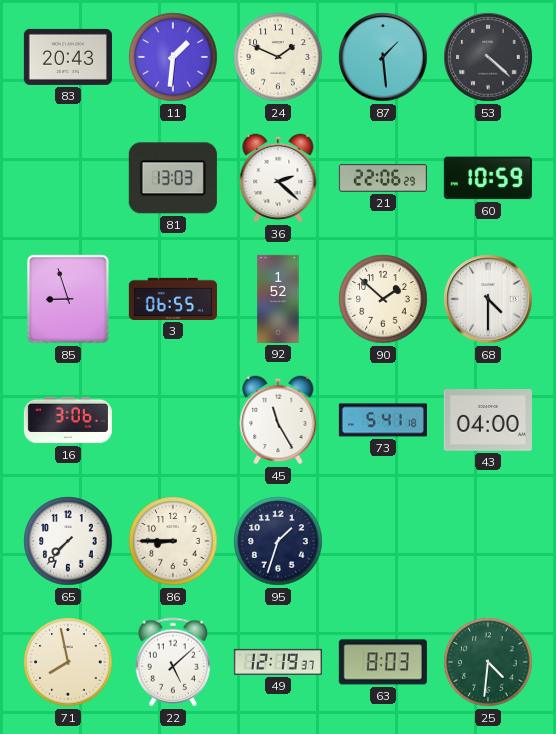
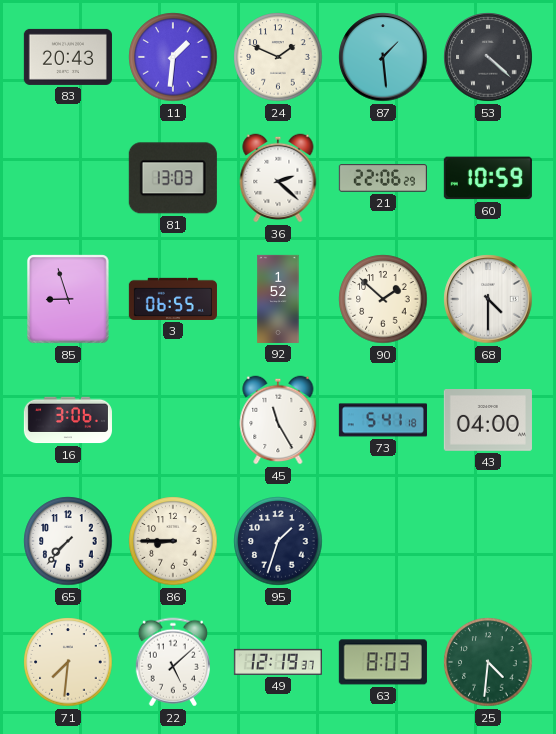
71: 7:58 -> 7:31 (68, 662)
